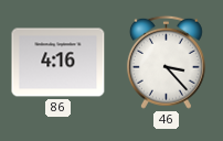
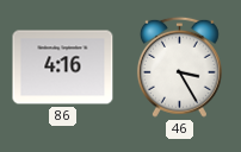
46: 3:23 -> 3:25 (179, 66)
